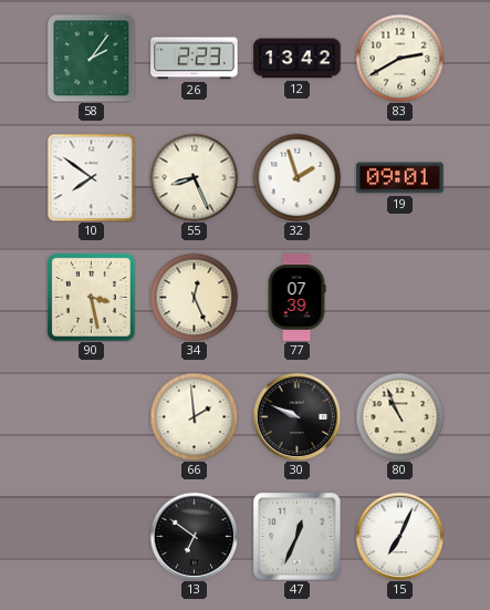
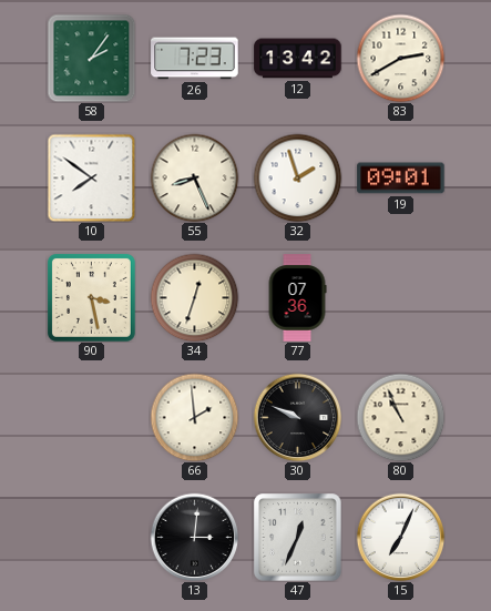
26: 2:23 -> 7:23 (195, 59)
34: 12:26 -> 12:33 (194, 297)
77: 07:39 -> 07:36 (297, 298)
13: 6:51 -> 3:01 (194, 537)
